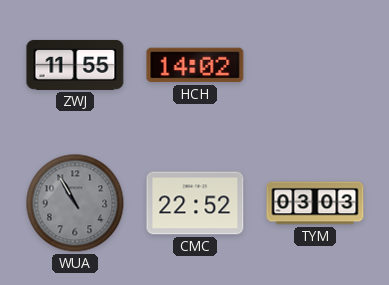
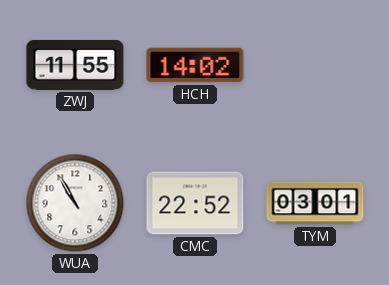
WUA dial: grey -> white (75, 203)
TYM: 03:03 -> 03:01 (315, 203)
